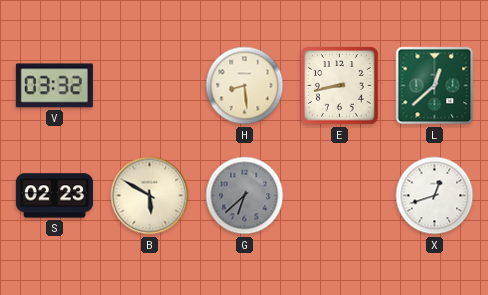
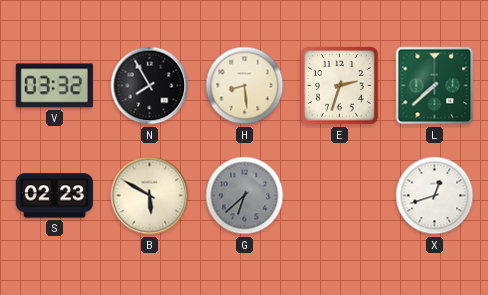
N: none -> 7:55 (150, 86)
E: 8:43 -> 2:33 (340, 86)
L: 12:38 -> 7:38 (435, 86)
